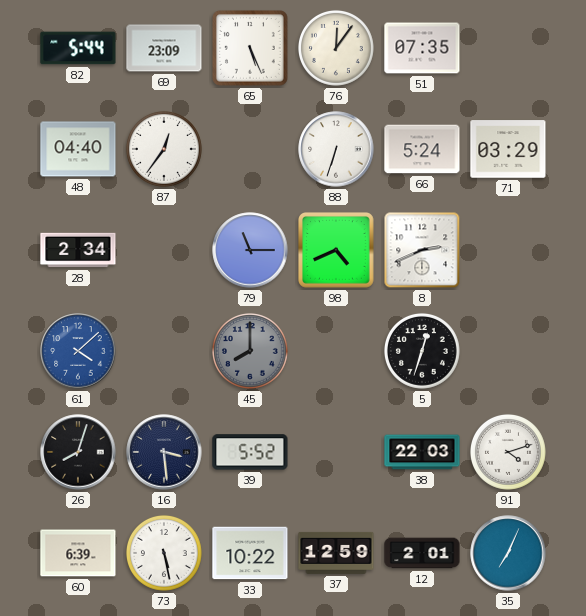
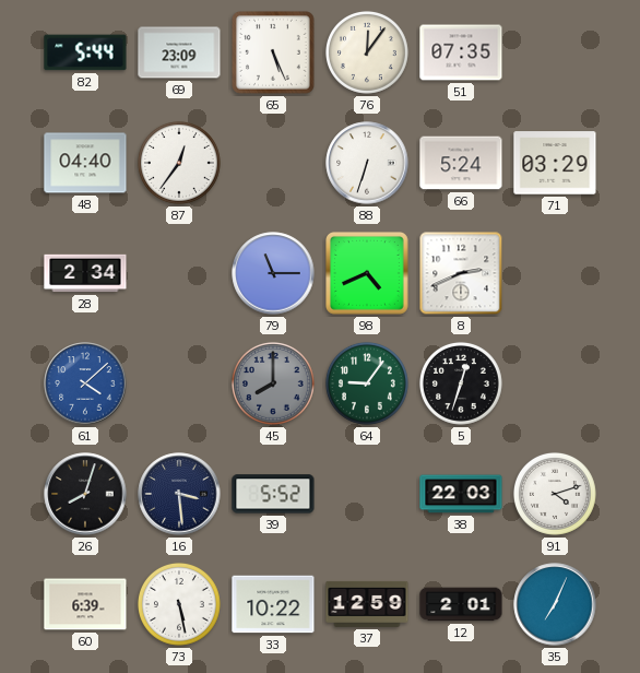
64: none -> 9:06 (367, 383)
